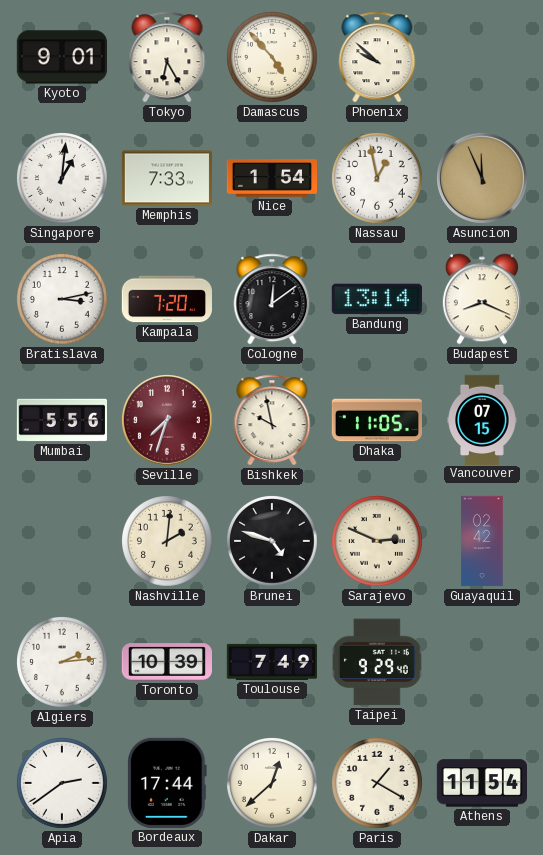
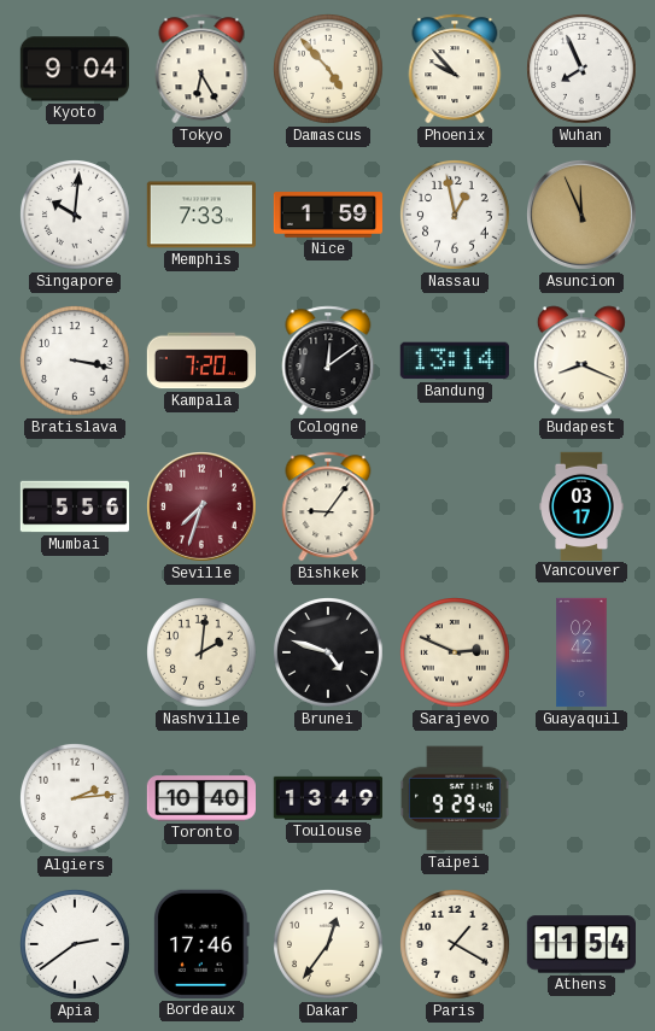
Kyoto: 9:01 -> 9:04 (74, 69)
Phoenix: 9:52 -> 9:53 (455, 69)
Wuhan: none -> 7:56 (583, 70)
Singapore: 1:01 -> 10:01 (76, 216)
Nice: 1:54 -> 1:59 (327, 215)
Bratislava: 3:13 -> 3:17 (76, 362)
Bishkek: 9:58 -> 9:06 (328, 506)
Dhaka: 11:05 -> none (376, 420)
Vancouver: 07:15 -> 03:17 (581, 505)
Toronto: 10:39 -> 10:40 (200, 798)
Toulouse: 7:49 -> 13:49 (327, 798)
Bordeaux: 17:44 -> 17:46 (203, 944)
Dakar: 12:38 -> 12:36 (329, 945)
